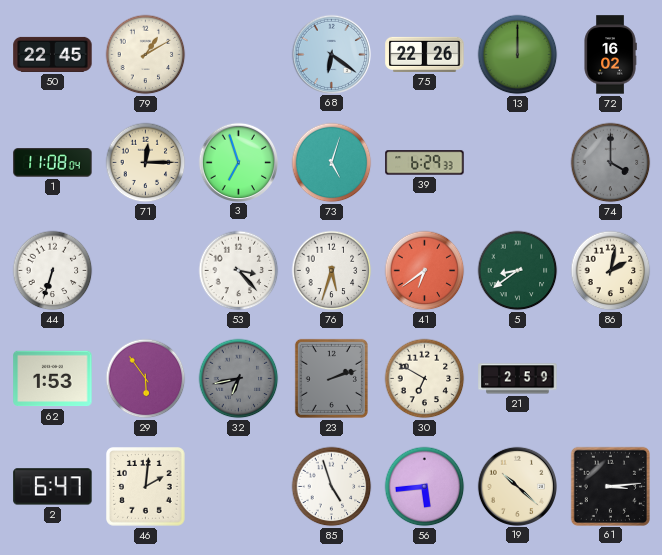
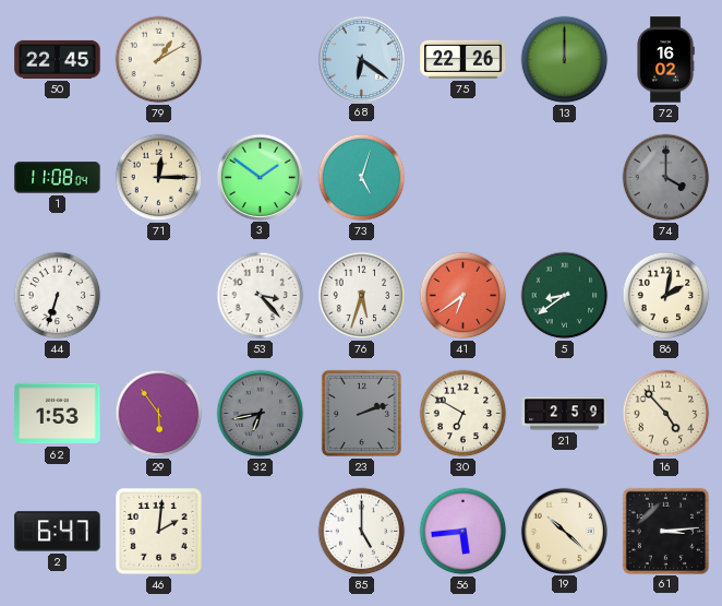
3: 6:57 -> 1:51 (260, 177)
39: 6:29 -> none (425, 163)
16: none -> 4:53 (666, 414)
85: 4:57 -> 5:00 (362, 532)
